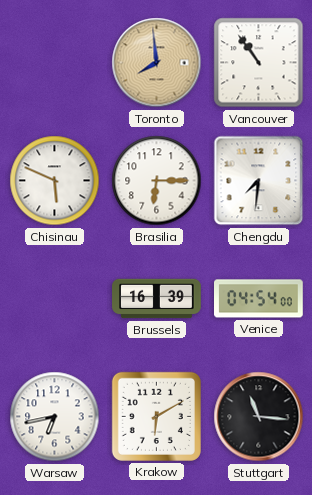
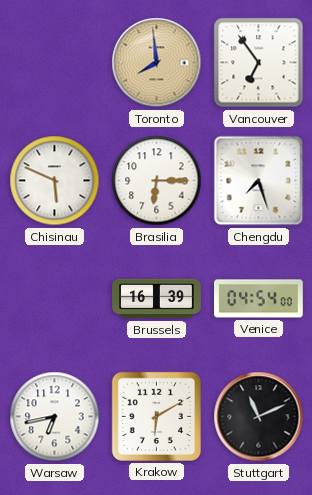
Vancouver: 10:54 -> 6:54 (259, 63)
Chengdu: 7:31 -> 7:27 (259, 181)
Stuttgart: 11:16 -> 11:11 (259, 417)
